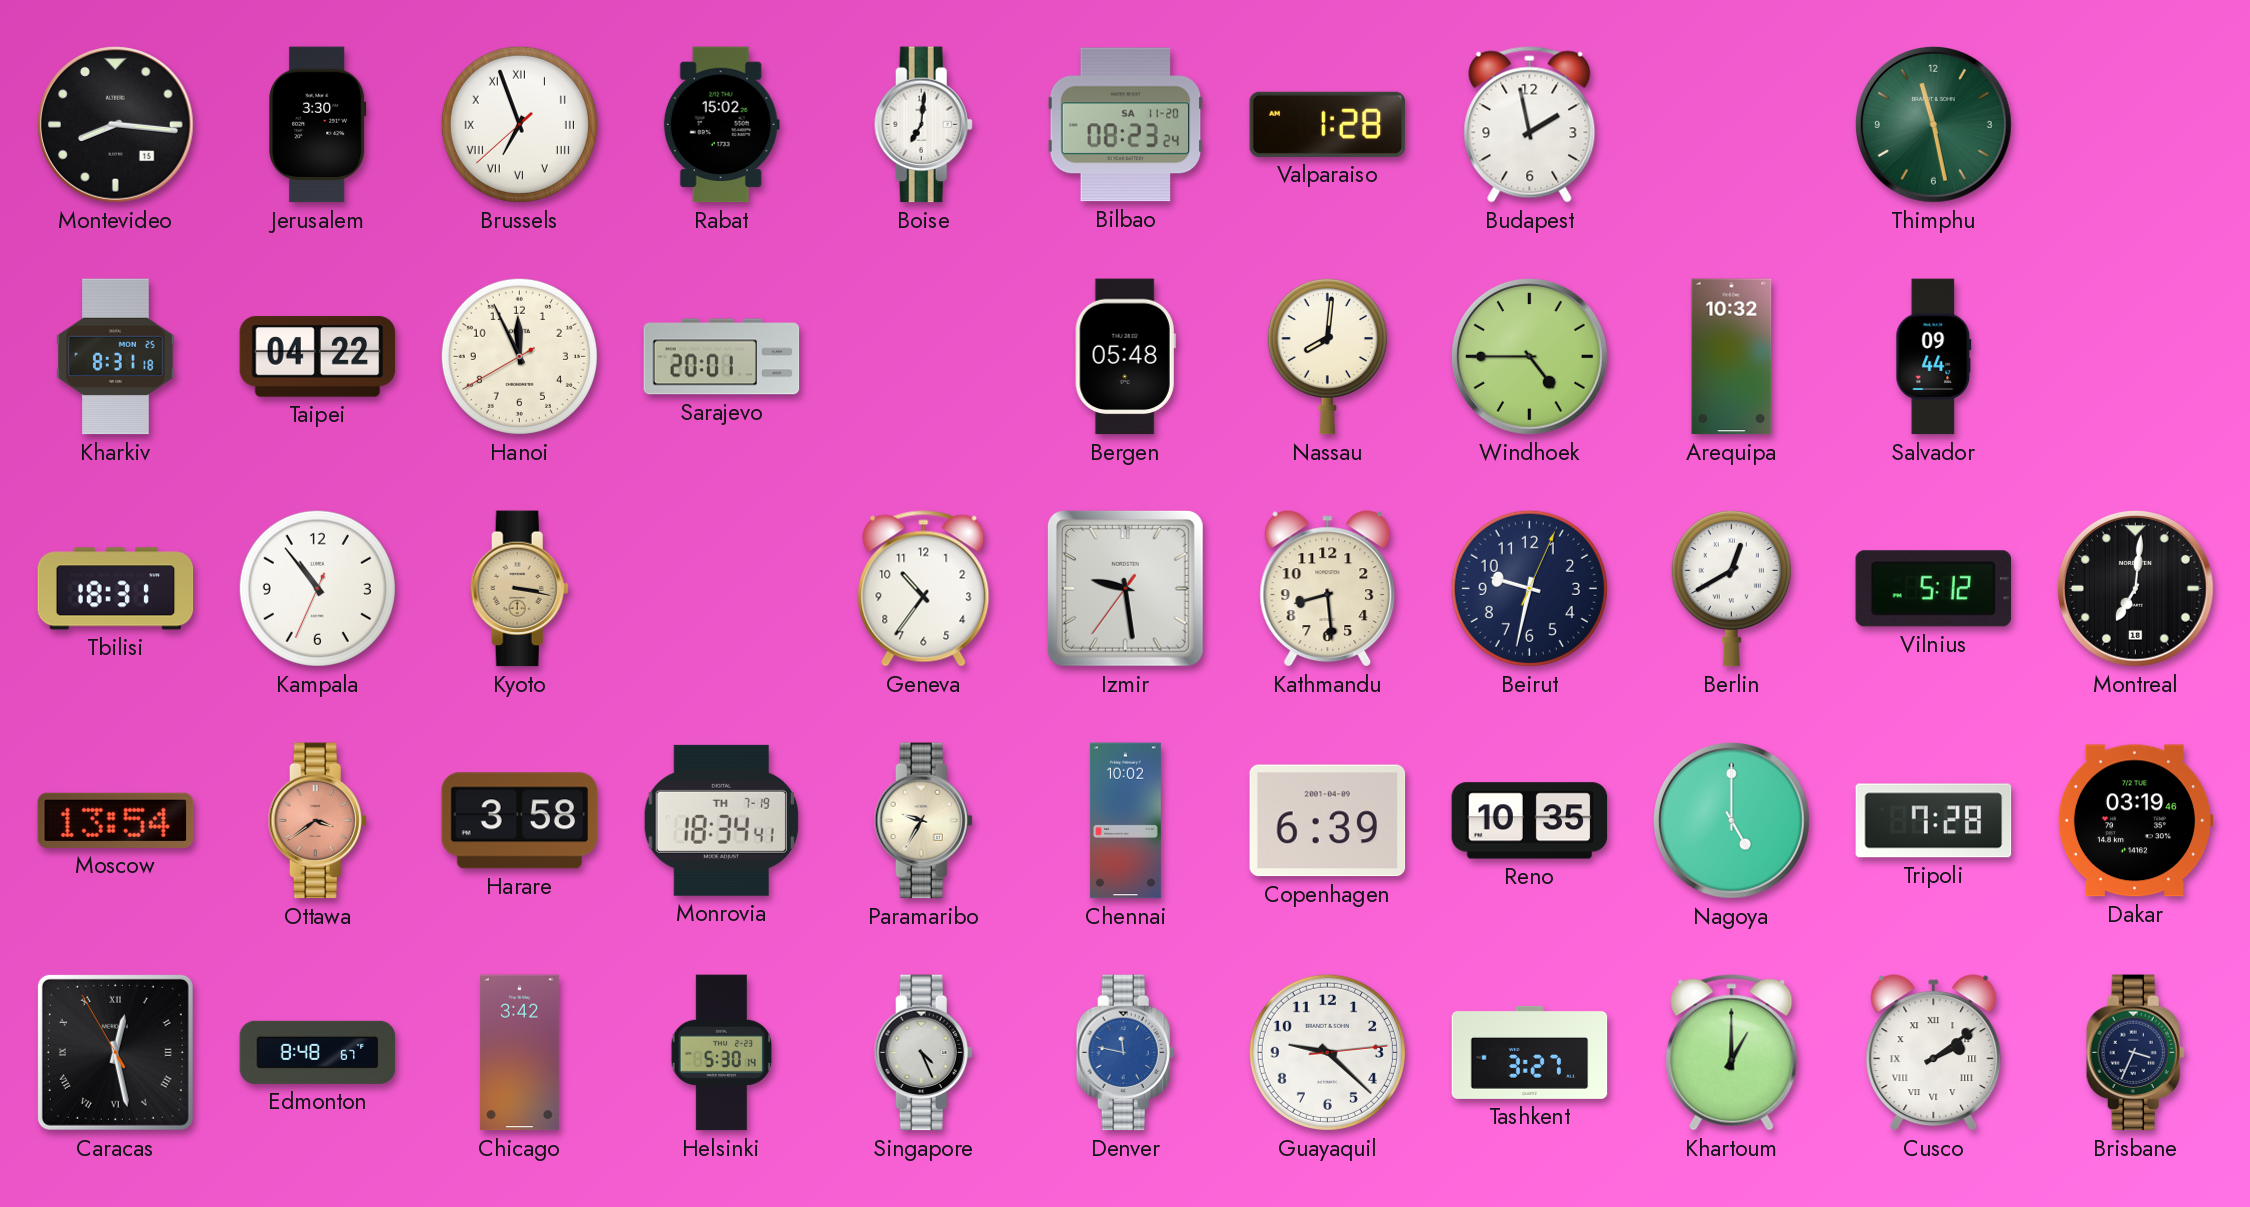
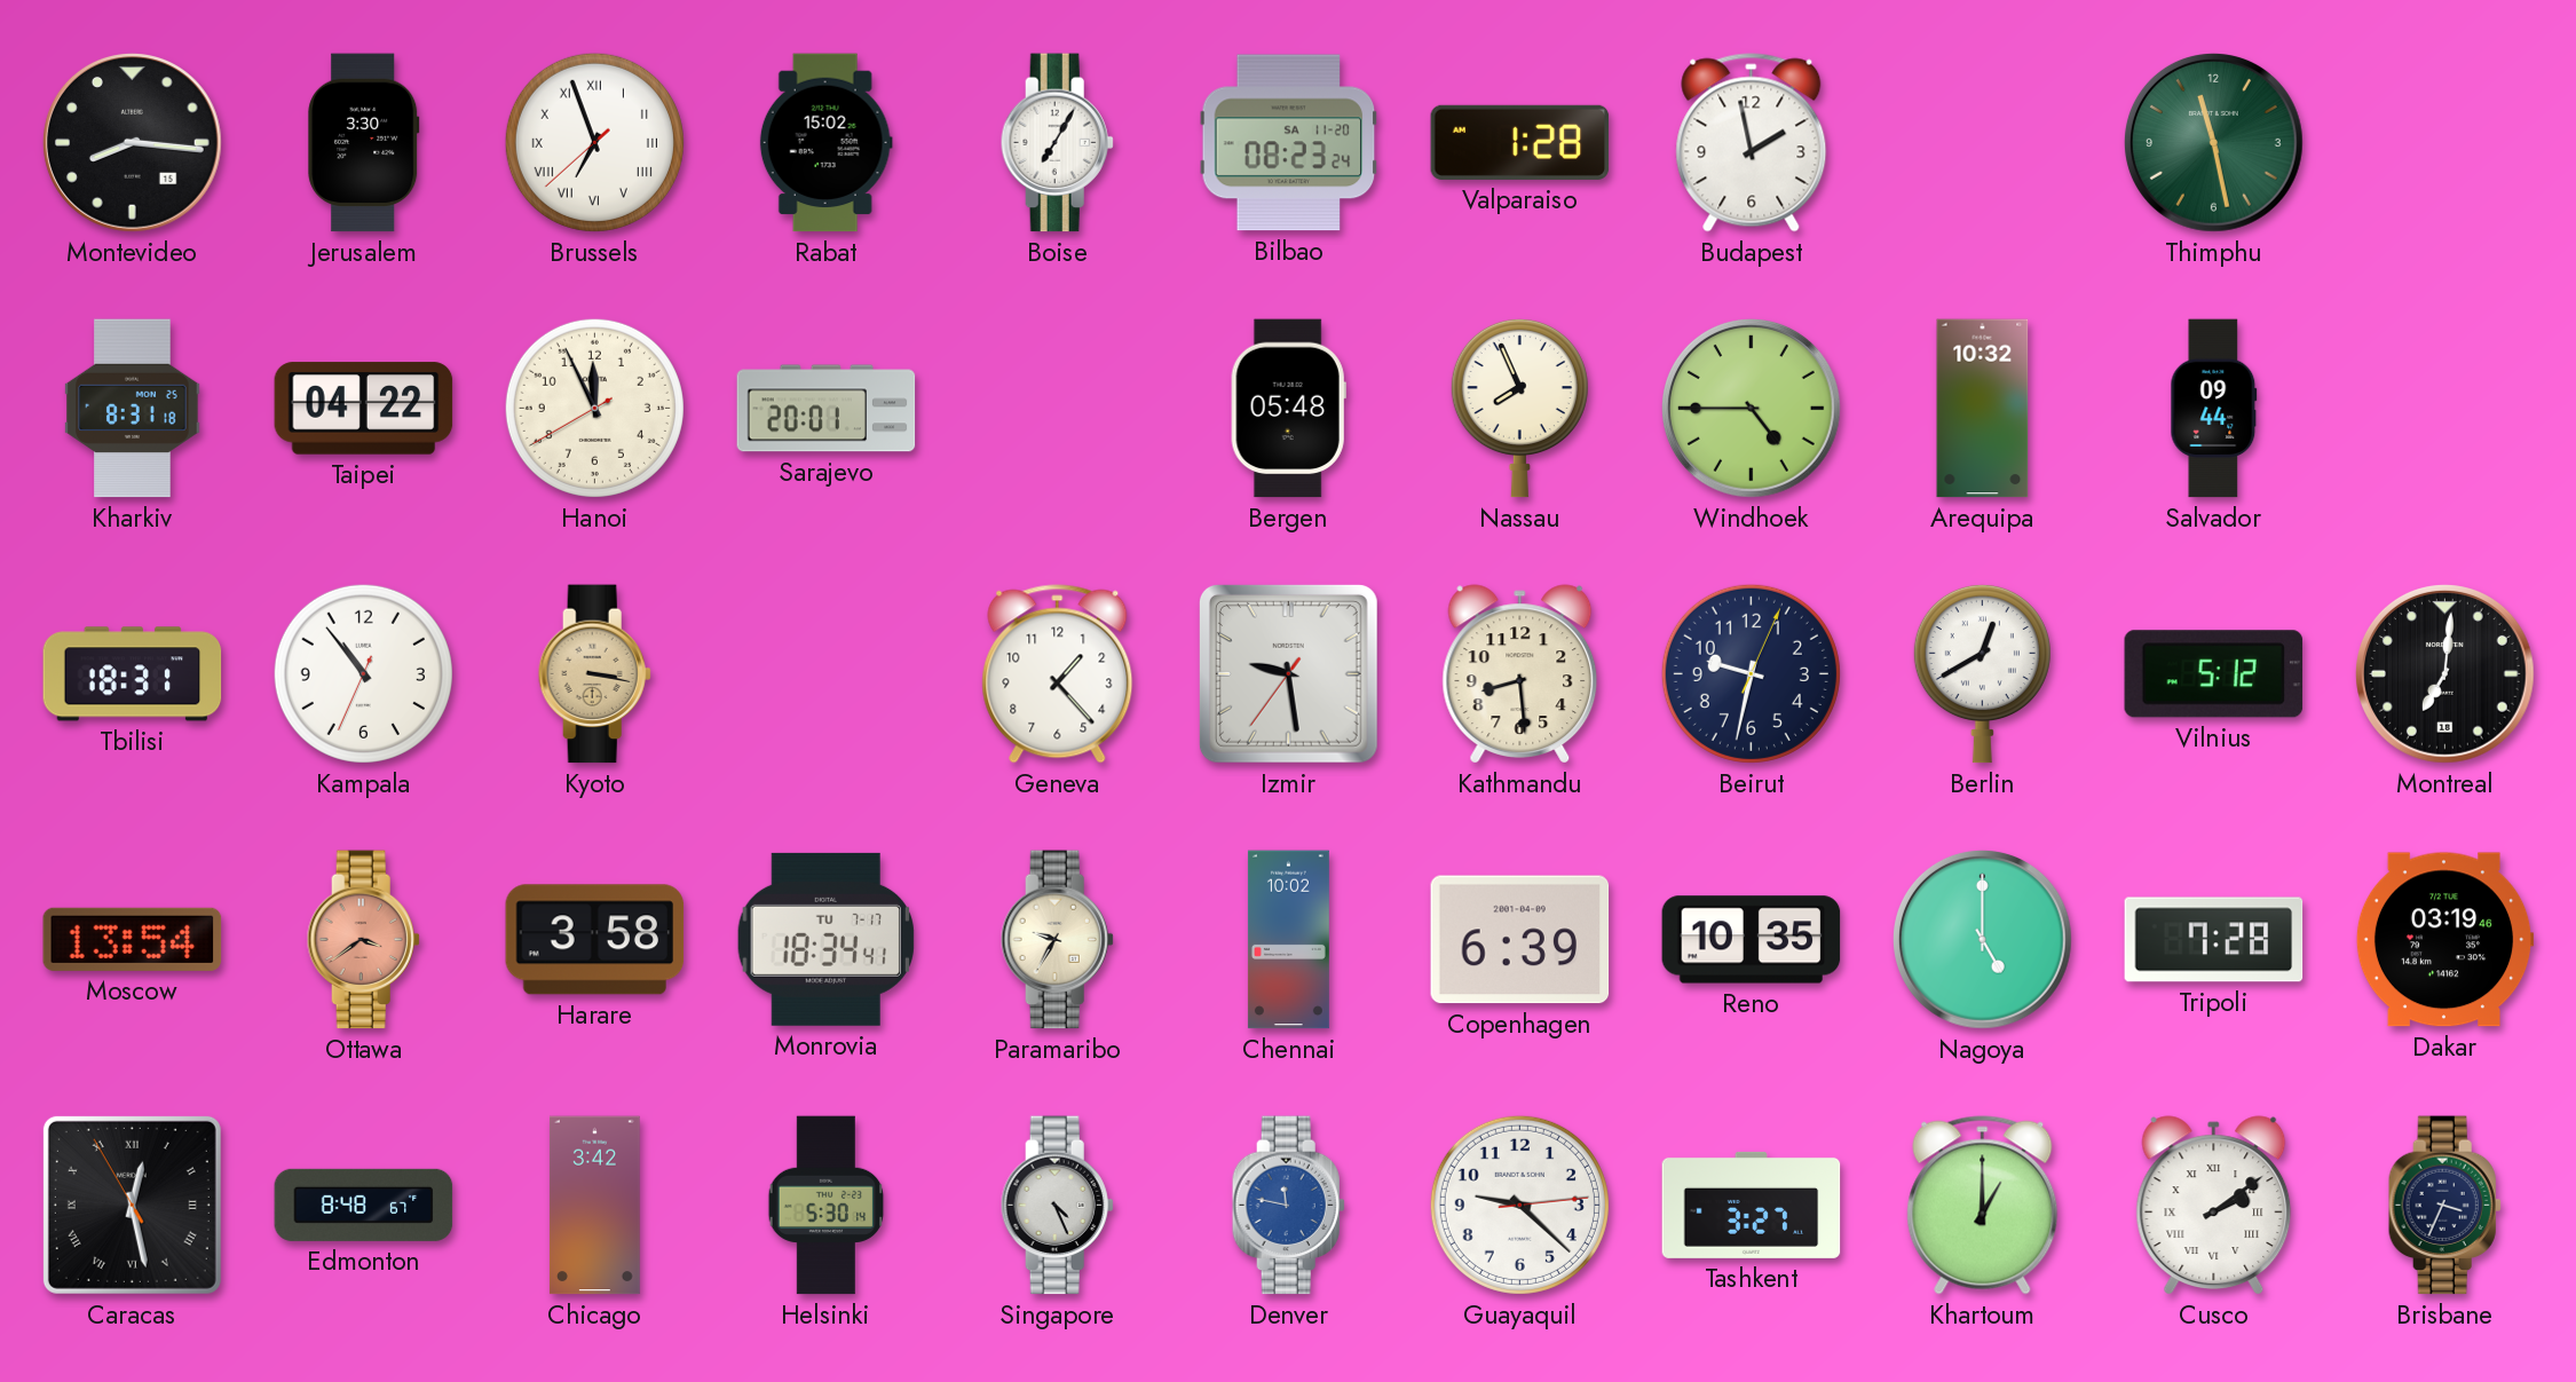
Boise: 7:01 -> 7:05 (1057, 143)
Nassau: 8:01 -> 7:56 (1519, 408)
Geneva: 10:36 -> 1:23 (1058, 674)
Monrovia date: TH 7-19 -> TU 7-17 (825, 939)
